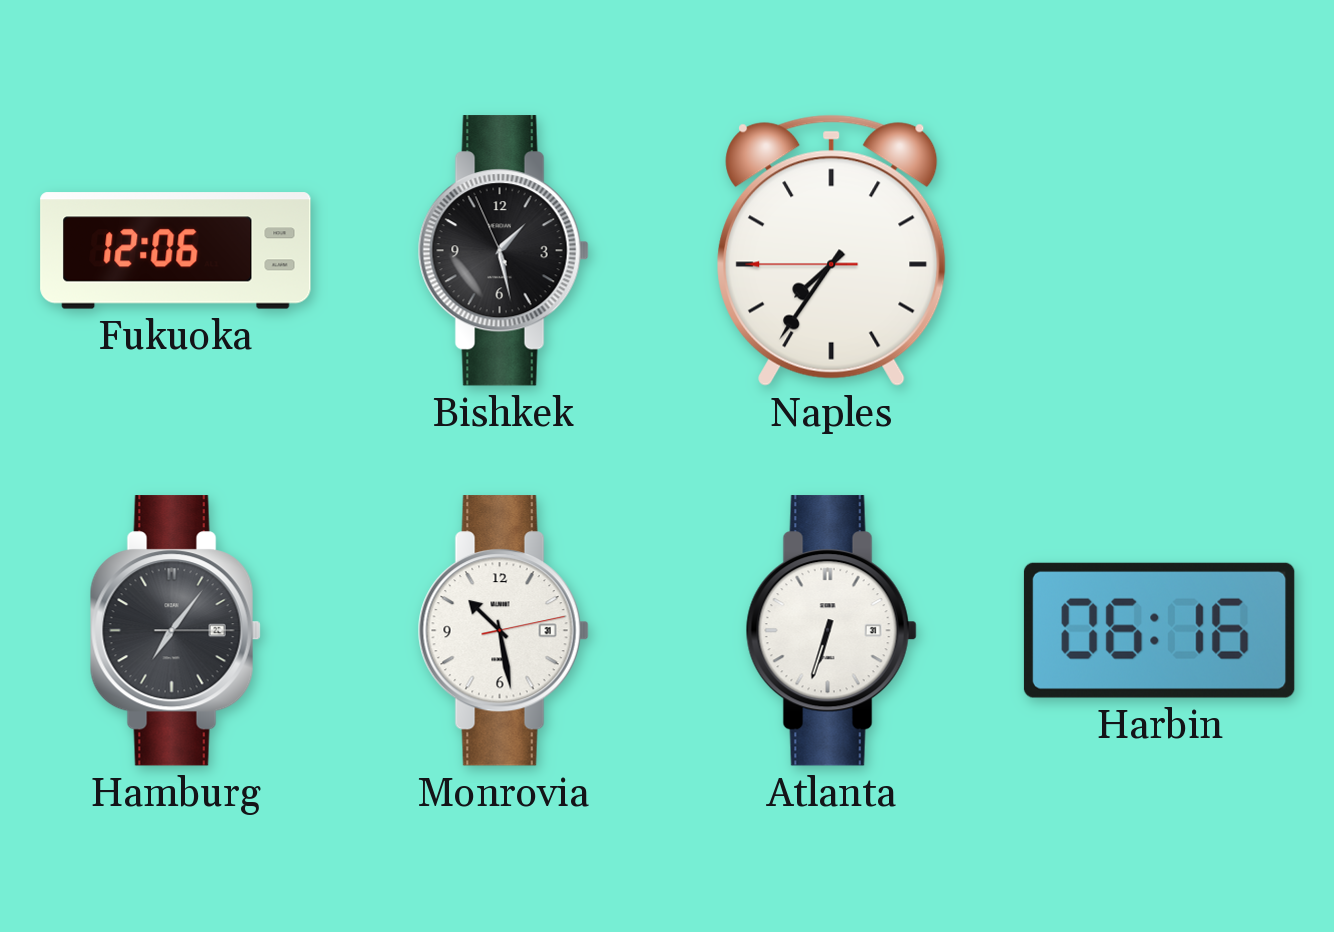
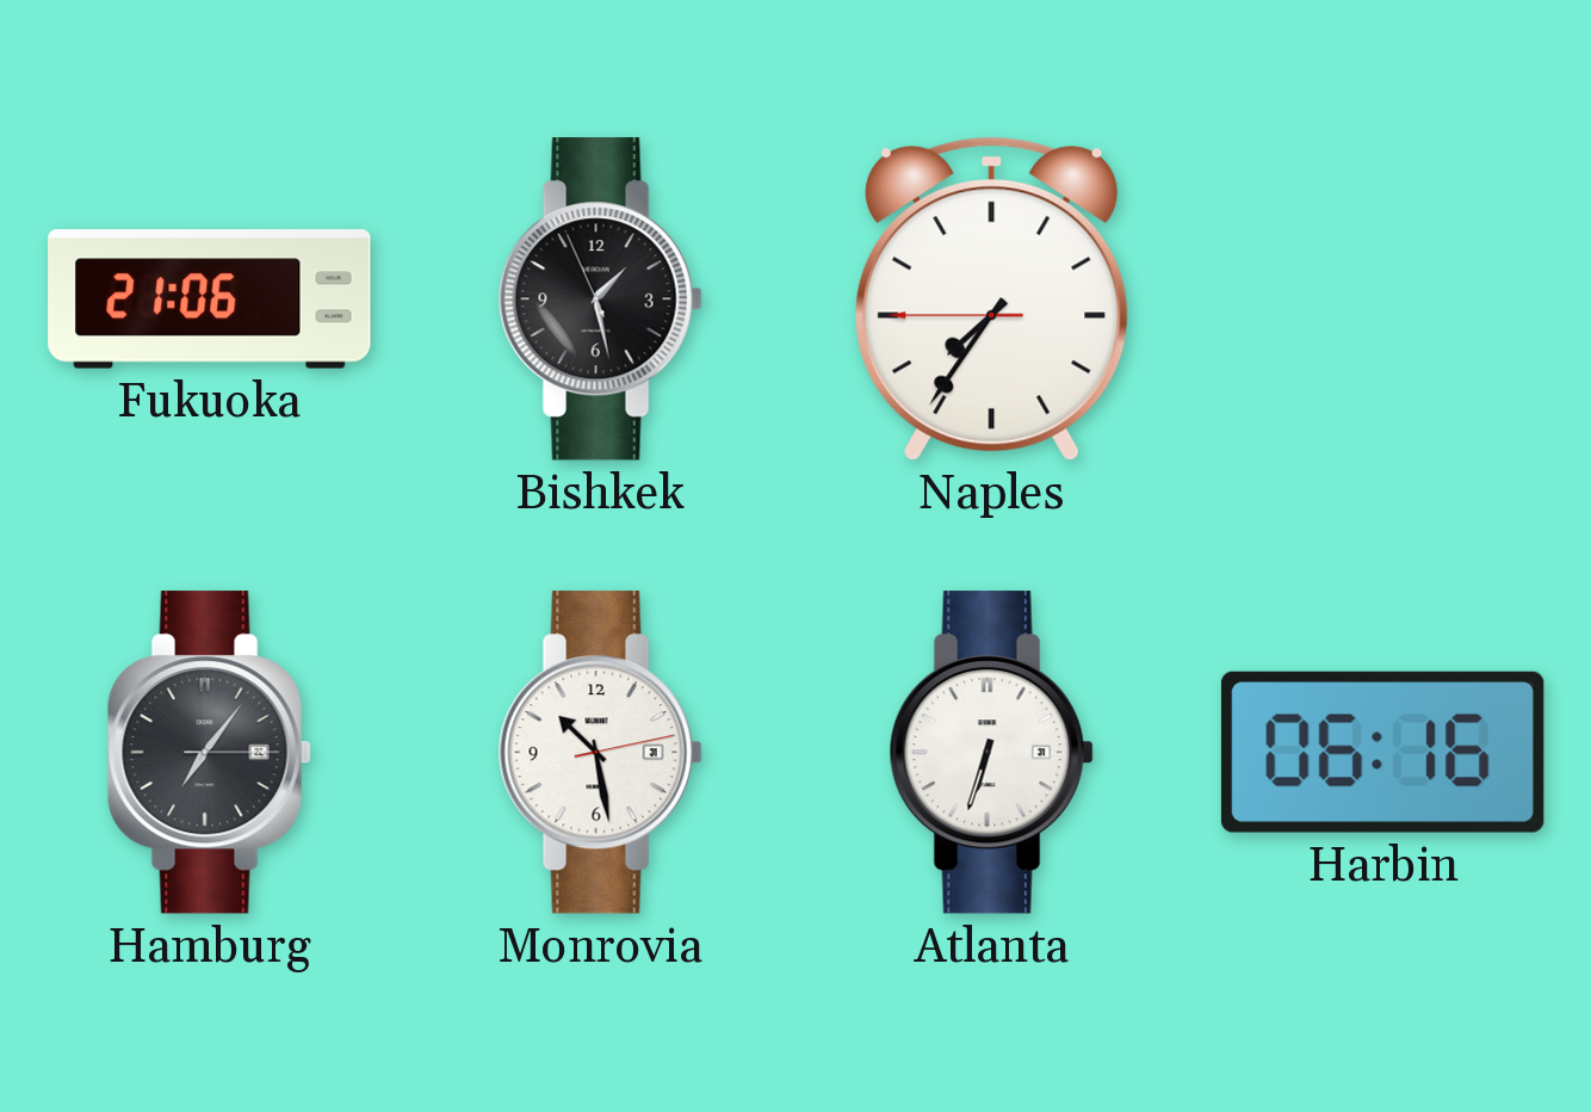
Fukuoka: 12:06 -> 21:06 (210, 299)
